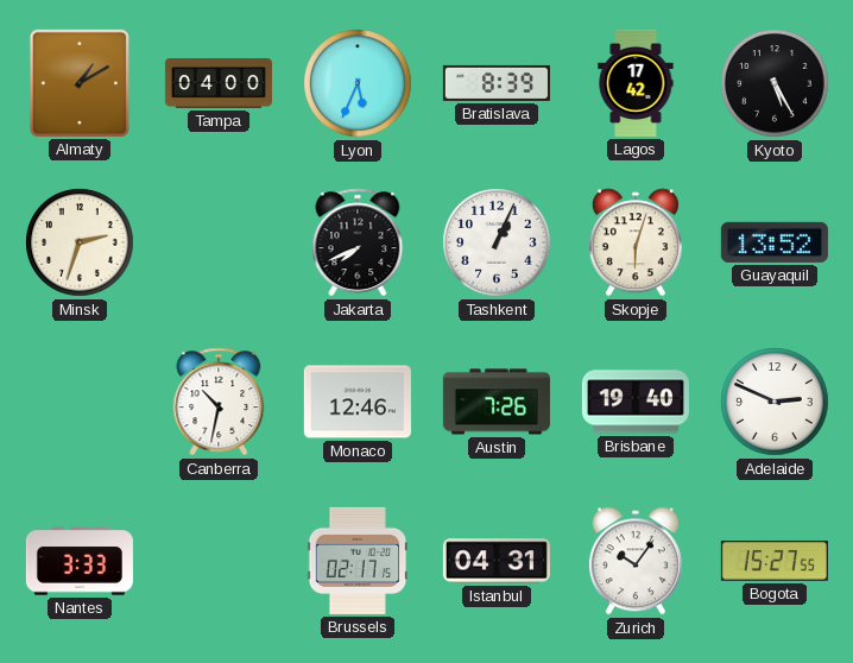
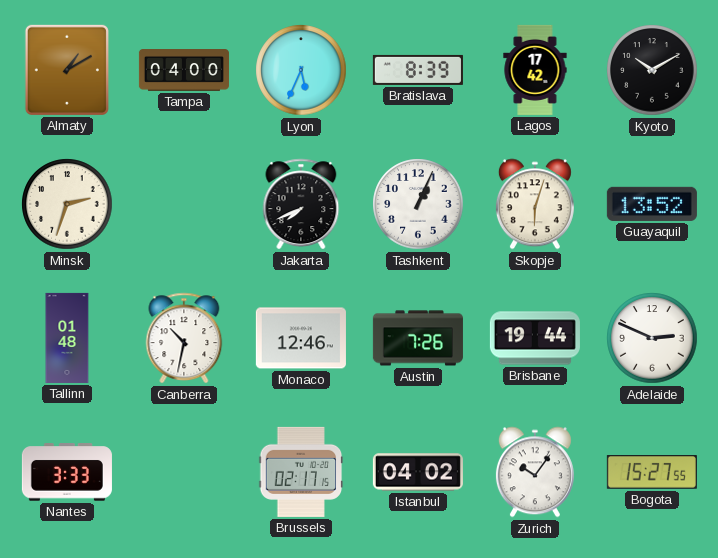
Kyoto: 5:25 -> 10:10 (652, 70)
Tallinn: none -> 01:48 (67, 338)
Brisbane: 19:40 -> 19:44 (535, 338)
Istanbul: 04:31 -> 04:02 (418, 472)
